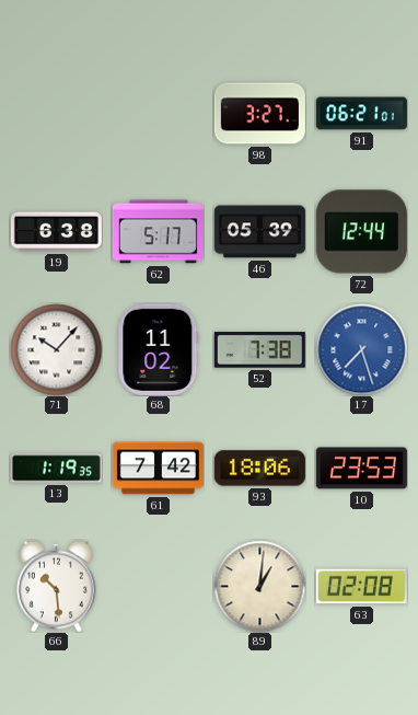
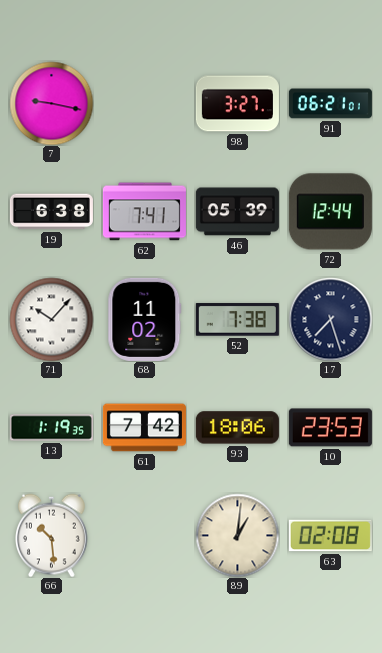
7: none -> 9:17 (51, 103)
62: 5:17 -> 7:41 (144, 212)
17 dial: blue -> navy (330, 319)
